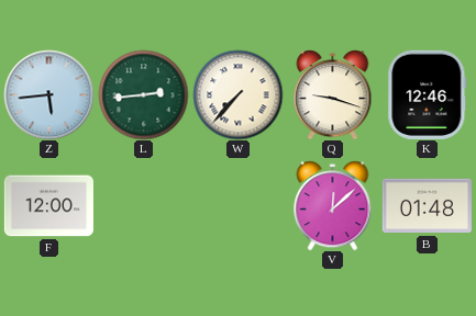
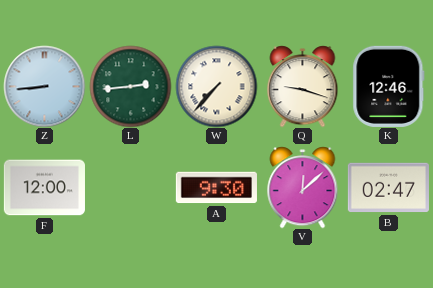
Z: 5:44 -> 8:44 (44, 86)
A: none -> 9:30 (216, 188)
B: 01:48 -> 02:47 (388, 188)
